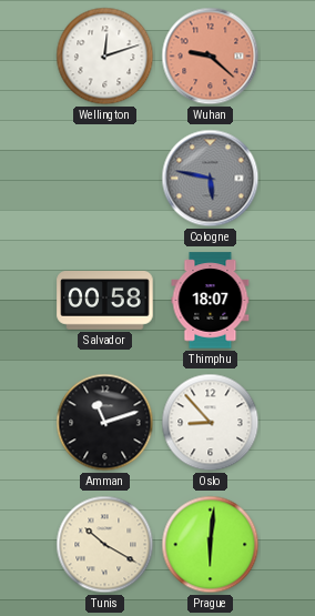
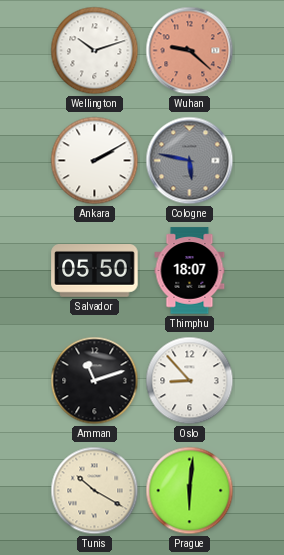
Wellington: 12:12 -> 10:12 (95, 51)
Ankara: none -> 2:10 (95, 161)
Salvador: 00:58 -> 05:50 (95, 271)
